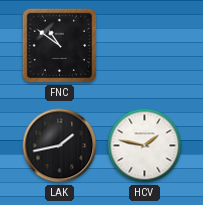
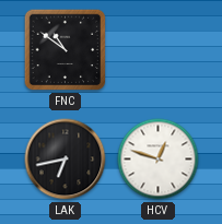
LAK: 1:43 -> 6:43 (66, 160)
HCV: 1:47 -> 12:48 (159, 160)
